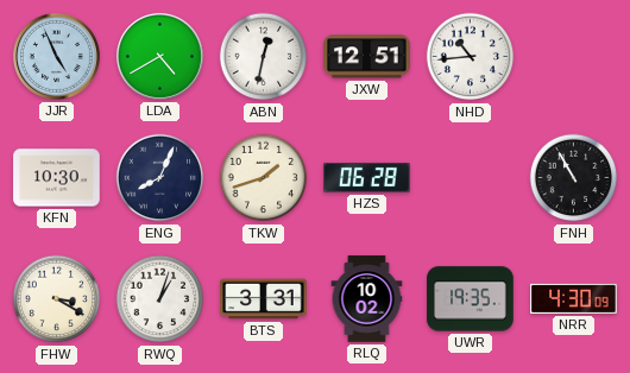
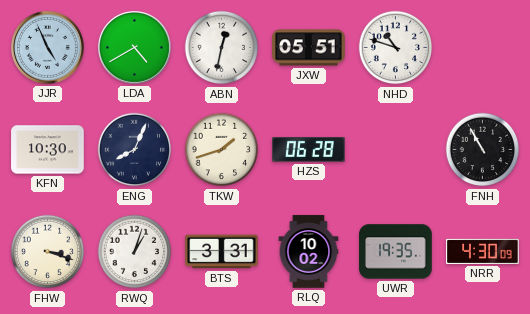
JXW: 12:51 -> 05:51 (309, 48)
NHD: 10:44 -> 10:48 (396, 48)
FHW: 3:20 -> 3:18 (48, 252)
